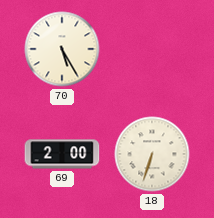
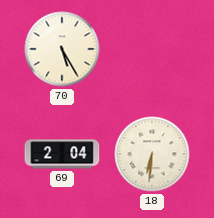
69: 2:00 -> 2:04 (62, 154)
18: 6:33 -> 6:31 (152, 154)
